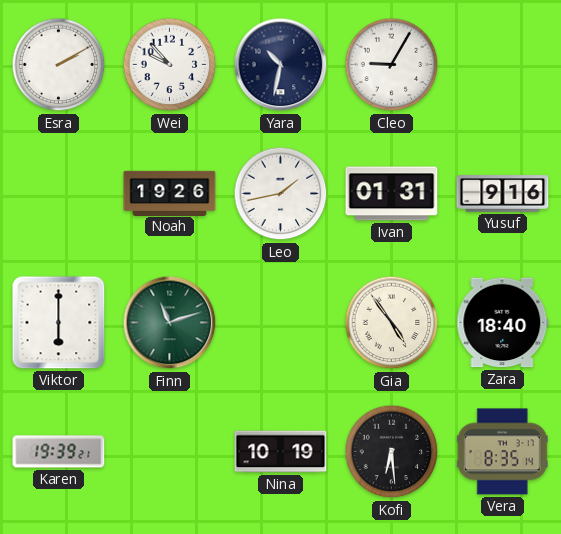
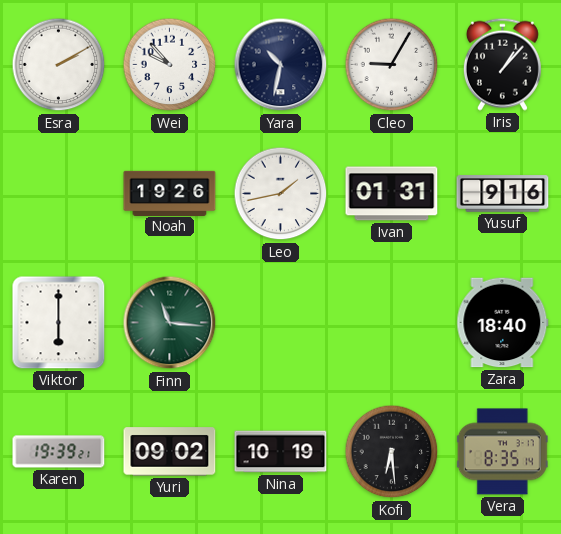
Iris: none -> 1:07 (502, 64)
Finn: 11:12 -> 11:16 (170, 323)
Gia: 4:54 -> none (392, 323)
Yuri: none -> 09:02 (170, 452)
